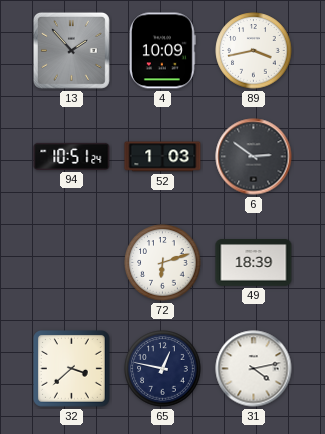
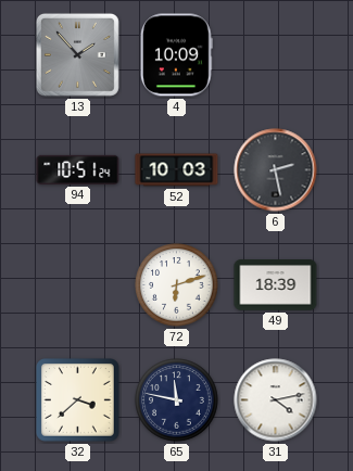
89: 3:43 -> none (254, 51)
52: 1:03 -> 10:03 (177, 170)
6: 2:51 -> 2:28 (276, 170)
65: 12:47 -> 11:47 (177, 400)
